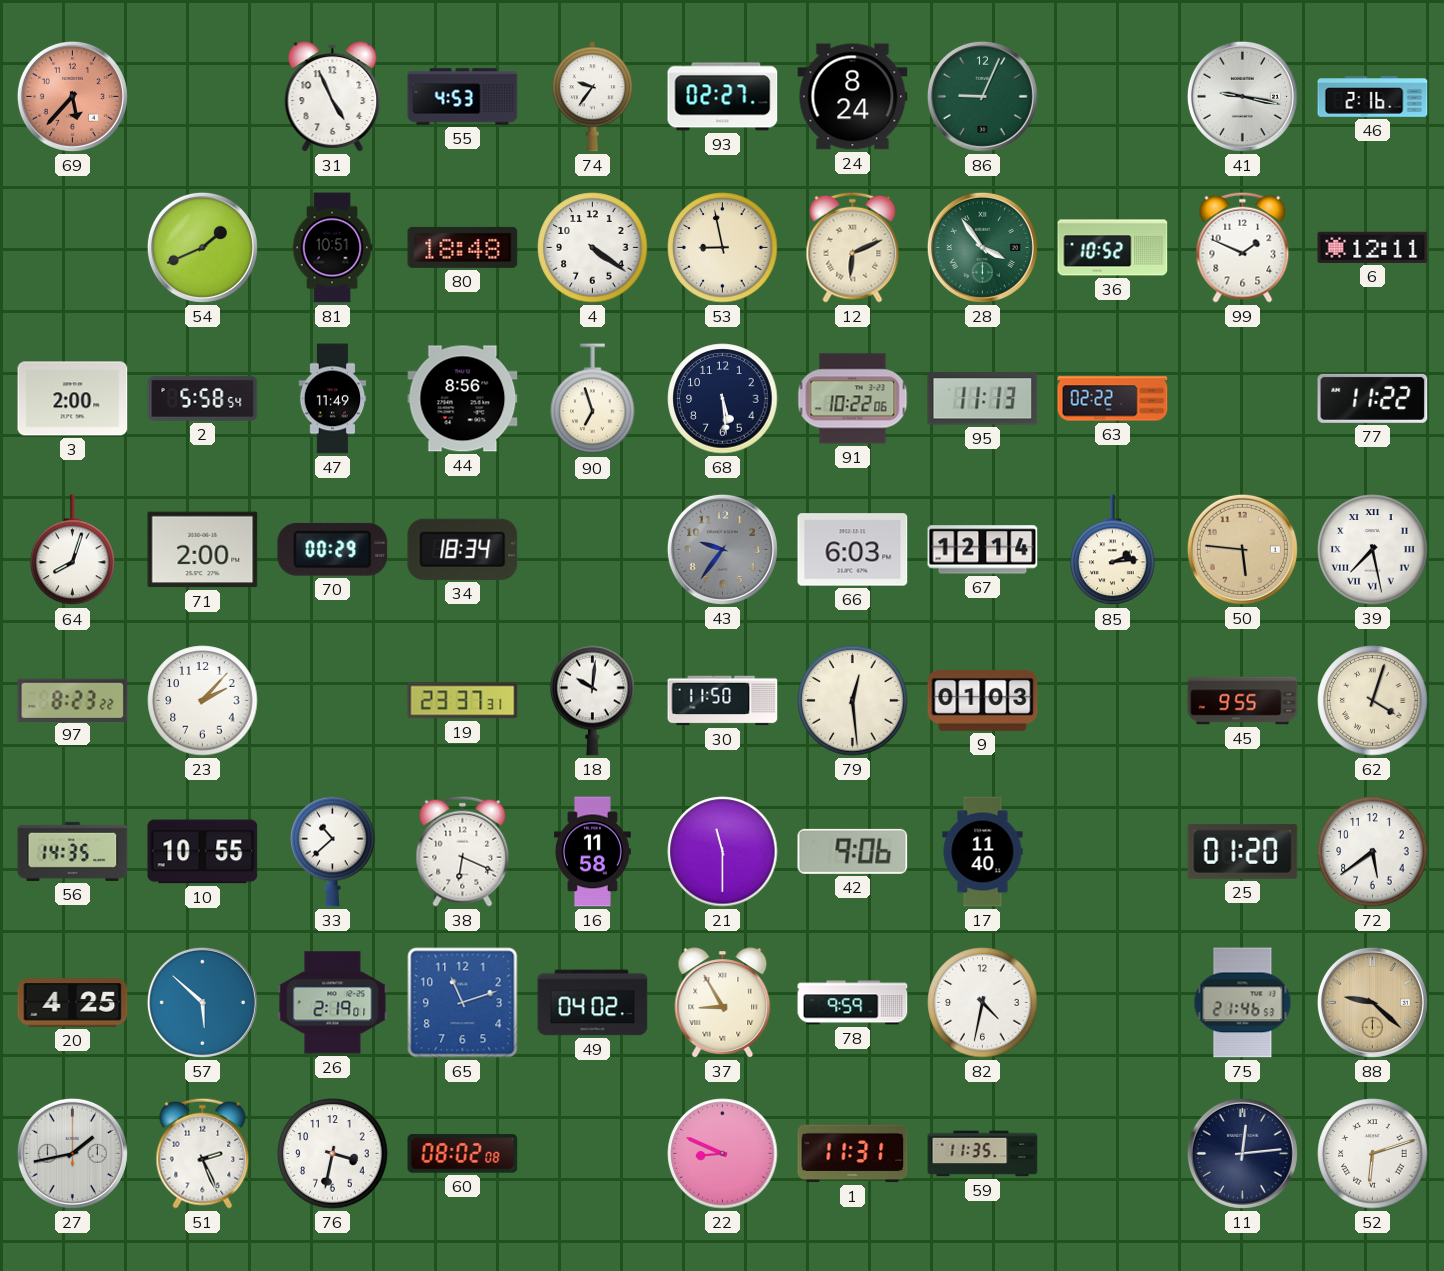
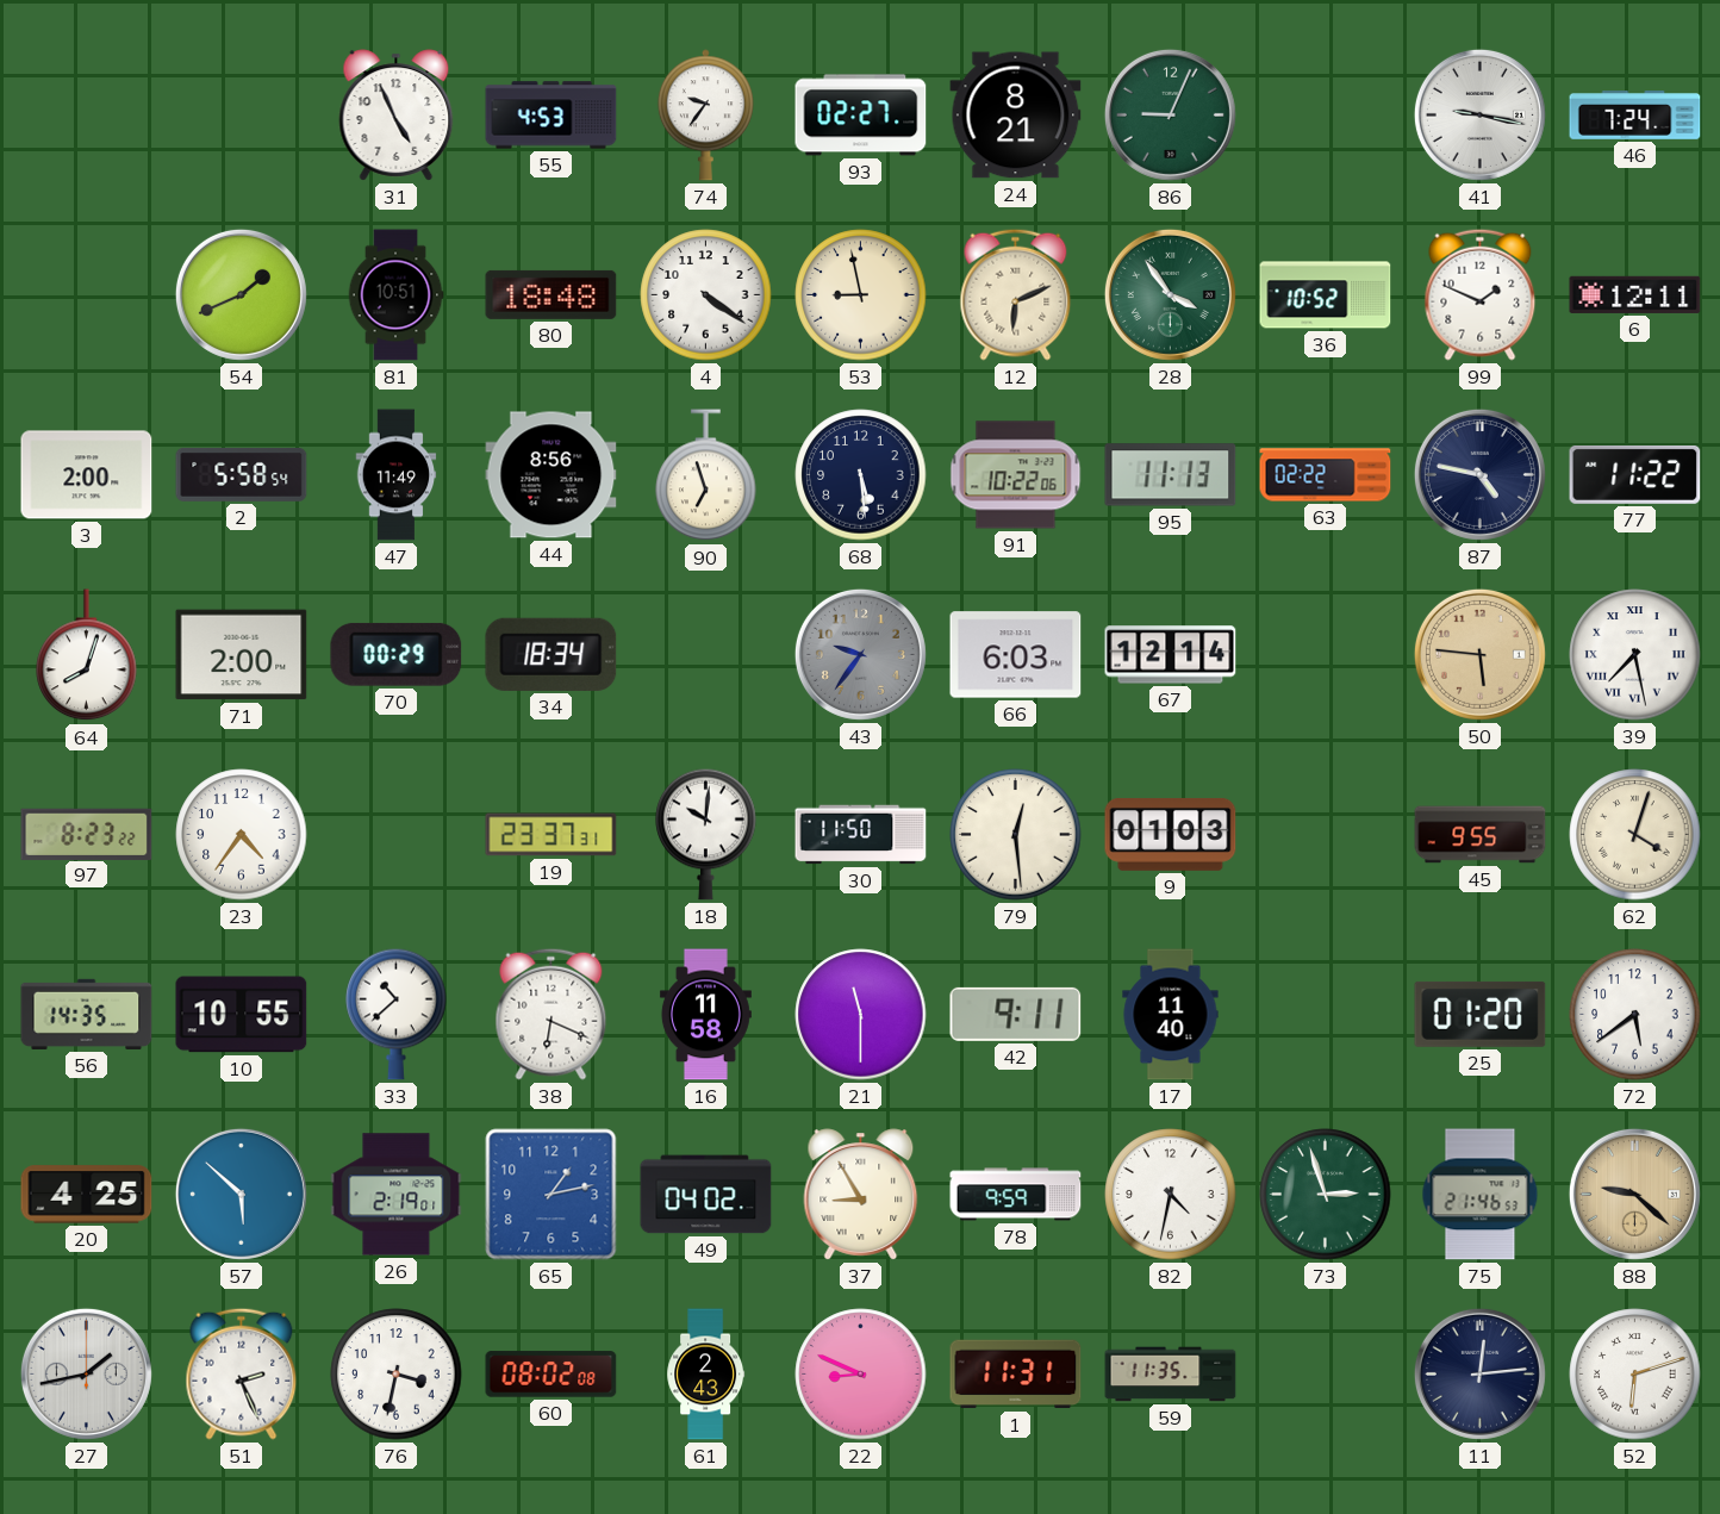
69: 5:37 -> none (72, 96)
24: 8:24 -> 8:21 (1016, 116)
46: 2:16 -> 7:24 (1635, 116)
87: none -> 4:47 (1479, 474)
85: 2:14 -> none (1113, 550)
23: 2:07 -> 4:36 (242, 835)
42: 9:06 -> 9:11 (1016, 1014)
65: 11:12 -> 1:13 (551, 1195)
73: none -> 2:57 (1326, 1195)
61: none -> 2:43 (706, 1375)
